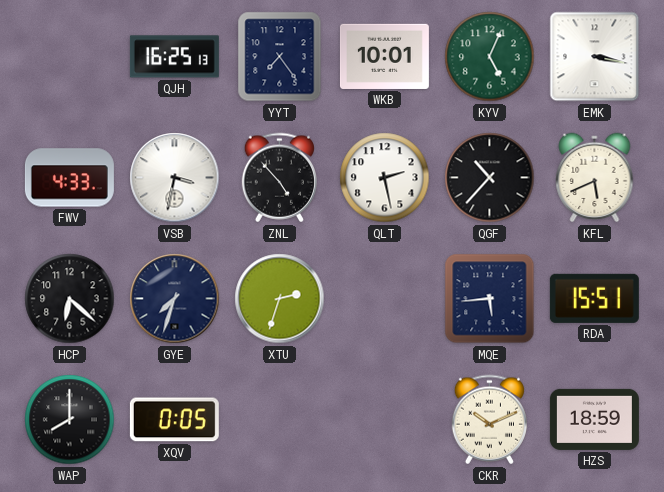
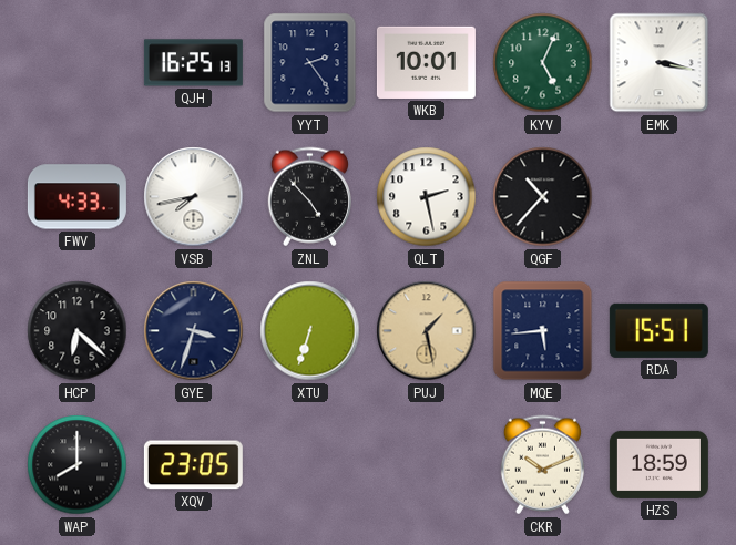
YYT: 7:24 -> 2:24 (310, 63)
VSB: 3:32 -> 7:43 (194, 197)
KFL: 5:41 -> none (595, 178)
GYE: 7:33 -> 3:33 (194, 331)
XTU: 2:33 -> 6:33 (310, 331)
PUJ: none -> 1:28 (427, 331)
XQV: 0:05 -> 23:05 (193, 465)
